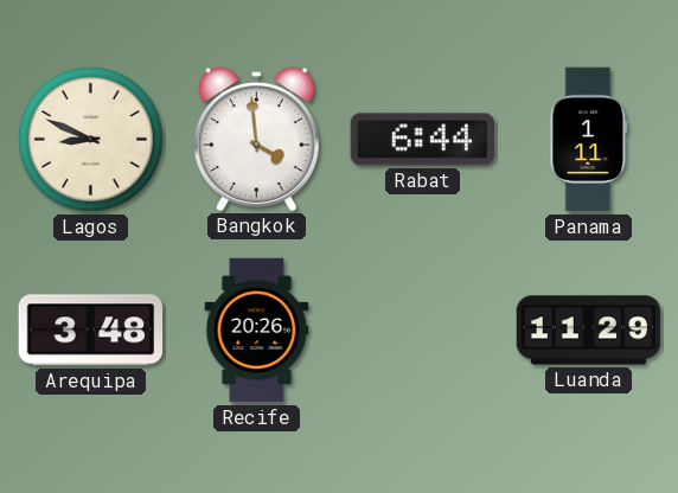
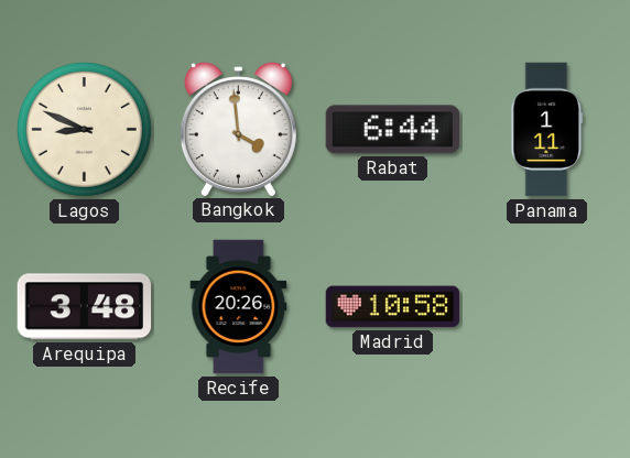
Madrid: none -> 10:58 (393, 307)
Luanda: 11:29 -> none (589, 331)
